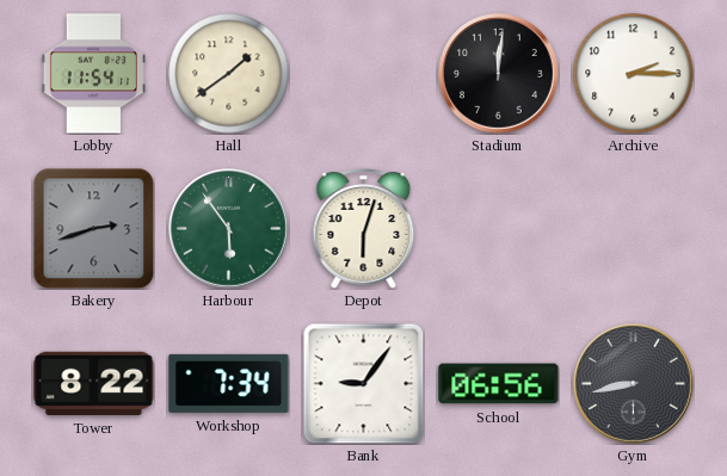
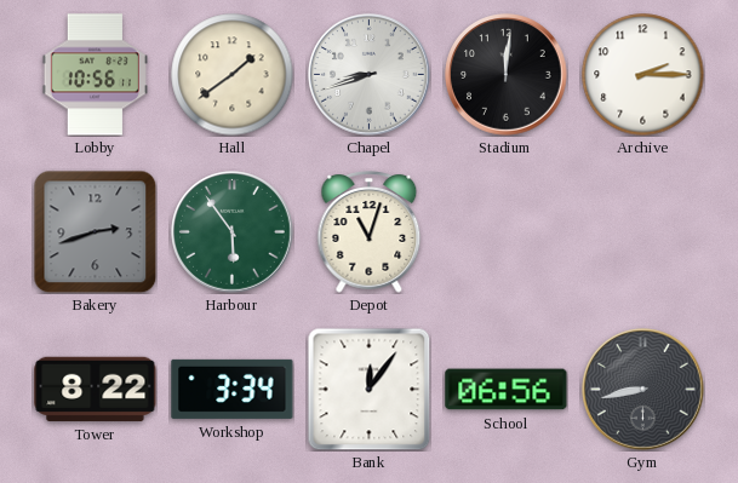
Lobby: 11:54 -> 10:56 (95, 75)
Chapel: none -> 8:42 (370, 75)
Depot: 6:03 -> 11:03 (370, 232)
Workshop: 7:34 -> 3:34 (233, 389)
Bank: 9:06 -> 12:06 (368, 389)
